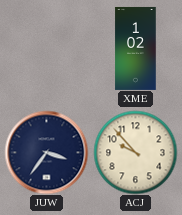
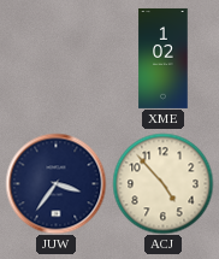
ACJ: 9:53 -> 4:53 (162, 183)
